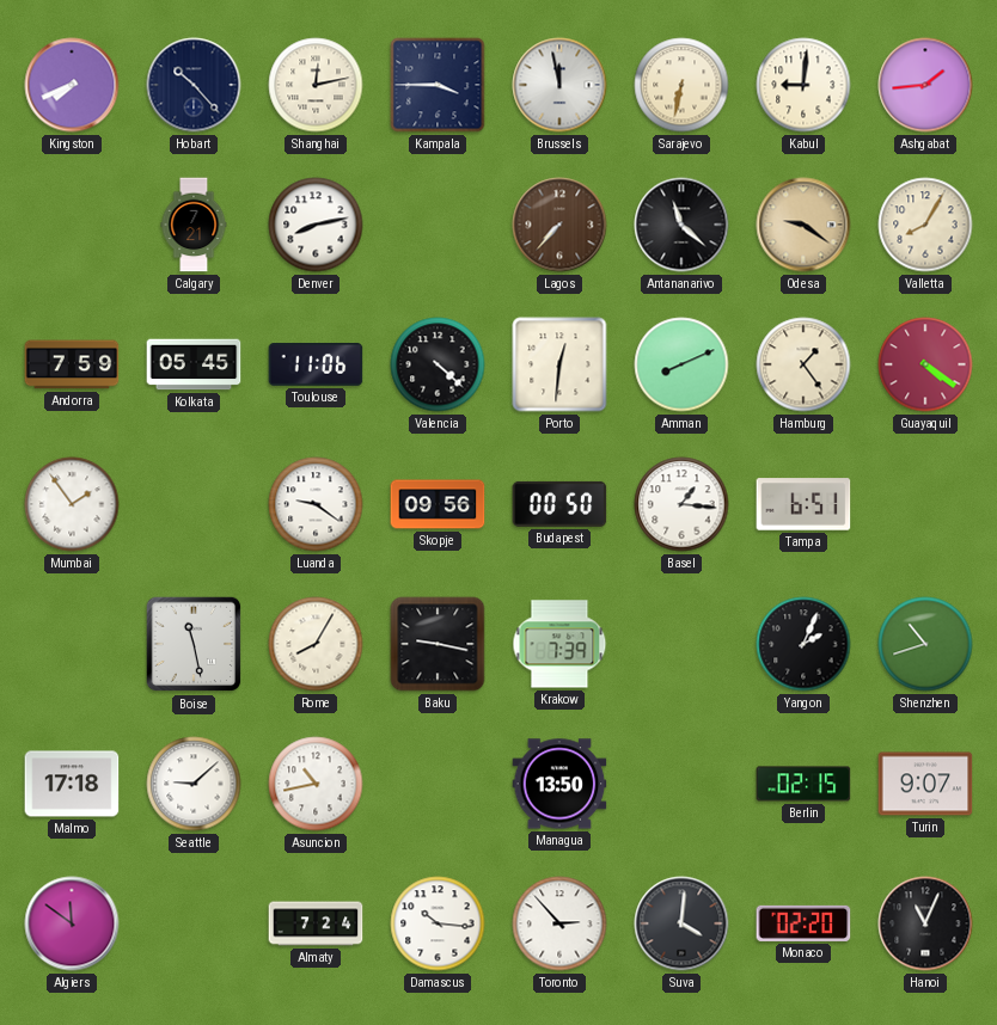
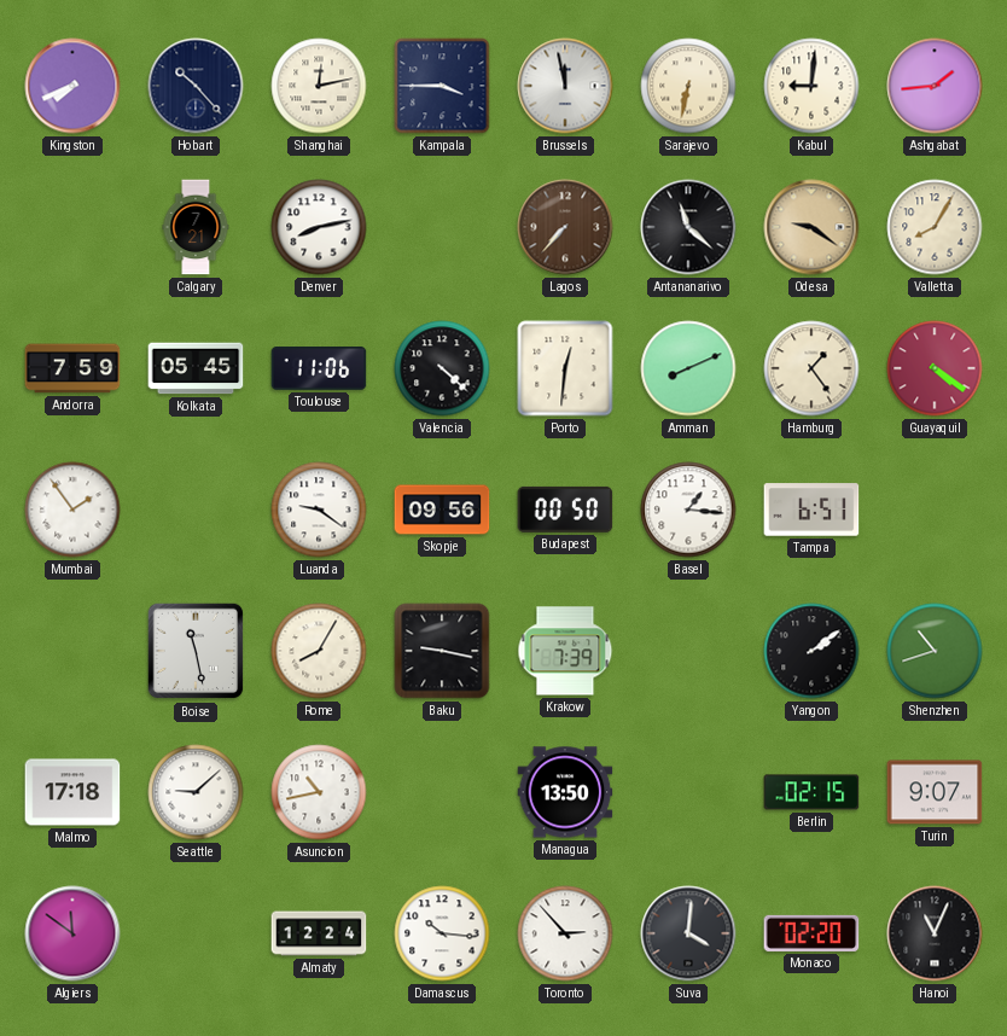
Yangon: 2:04 -> 2:09 (811, 651)
Almaty: 7:24 -> 12:24 (319, 933)
